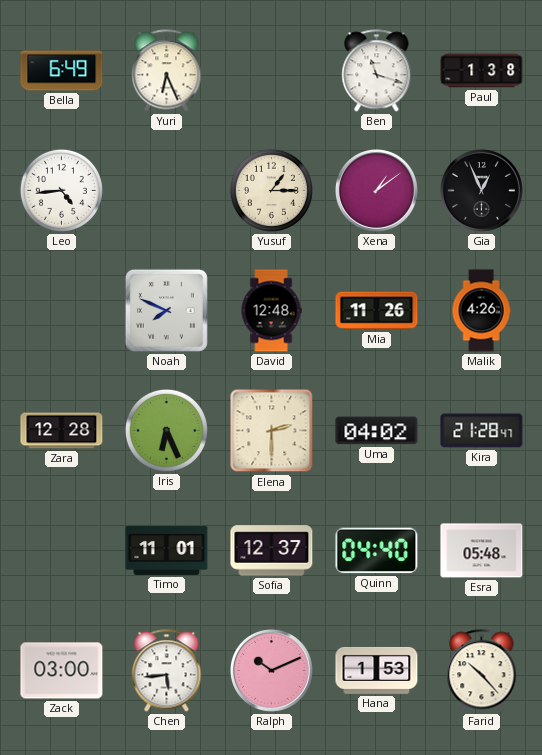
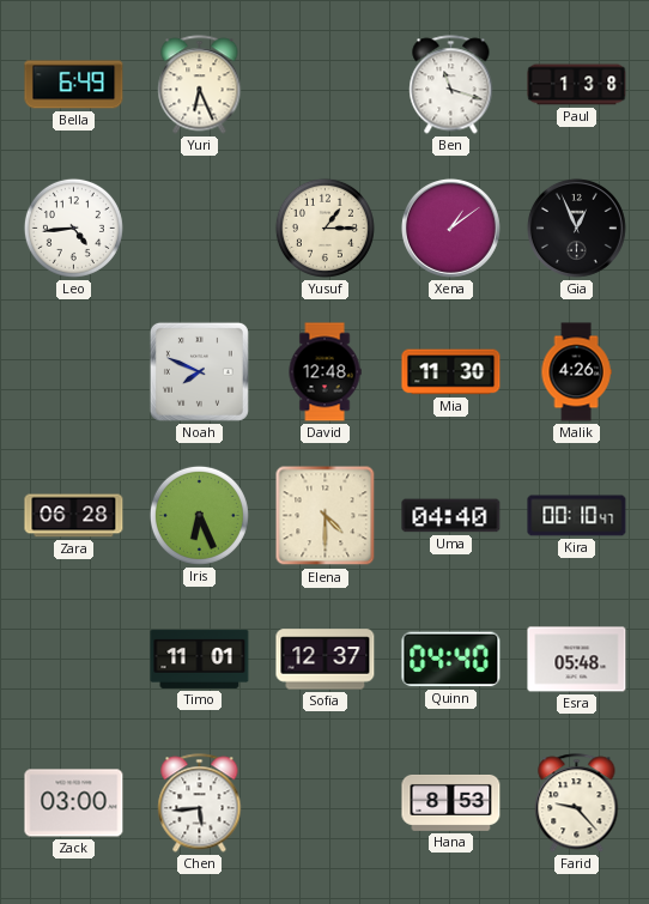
Mia: 11:26 -> 11:30 (451, 372)
Zara: 12:28 -> 06:28 (74, 516)
Elena: 2:30 -> 4:30 (326, 516)
Uma: 04:02 -> 04:40 (451, 516)
Kira: 21:28 -> 00:10 (577, 516)
Ralph: 10:11 -> none (271, 670)
Hana: 1:53 -> 8:53 (451, 802)
Farid: 10:23 -> 9:23 (577, 803)
